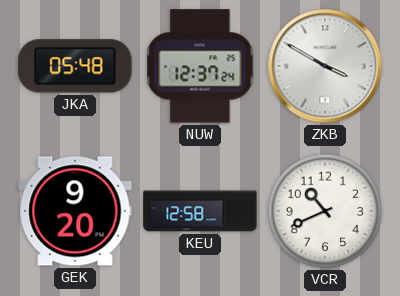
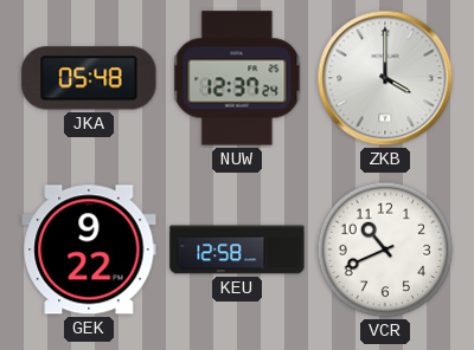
ZKB: 3:50 -> 4:00 (385, 78)
GEK: 9:20 -> 9:22 (89, 249)
